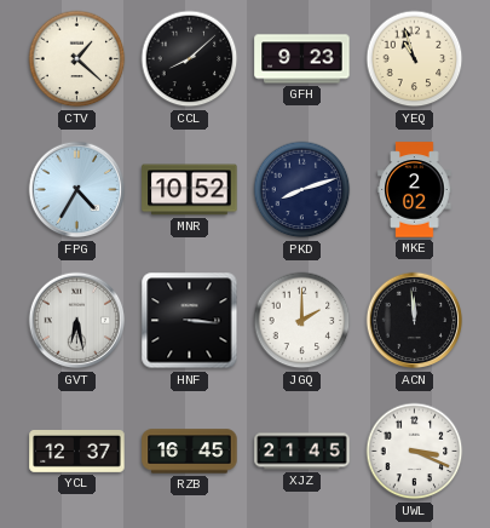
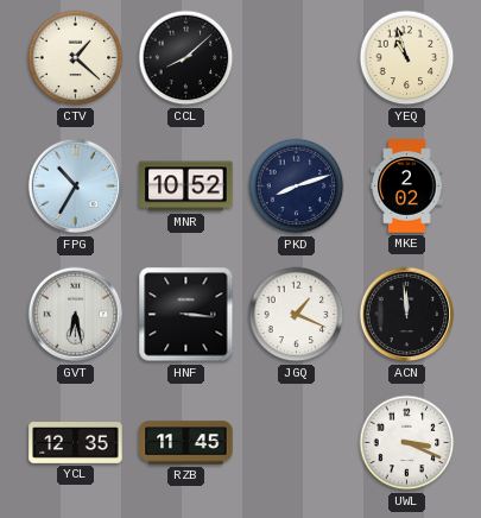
GFH: 9:23 -> none (302, 59)
FPG: 4:35 -> 10:35 (76, 187)
JGQ: 2:00 -> 1:19 (297, 315)
YCL: 12:37 -> 12:35 (76, 443)
RZB: 16:45 -> 11:45 (186, 443)
XJZ: 21:45 -> none (302, 452)
